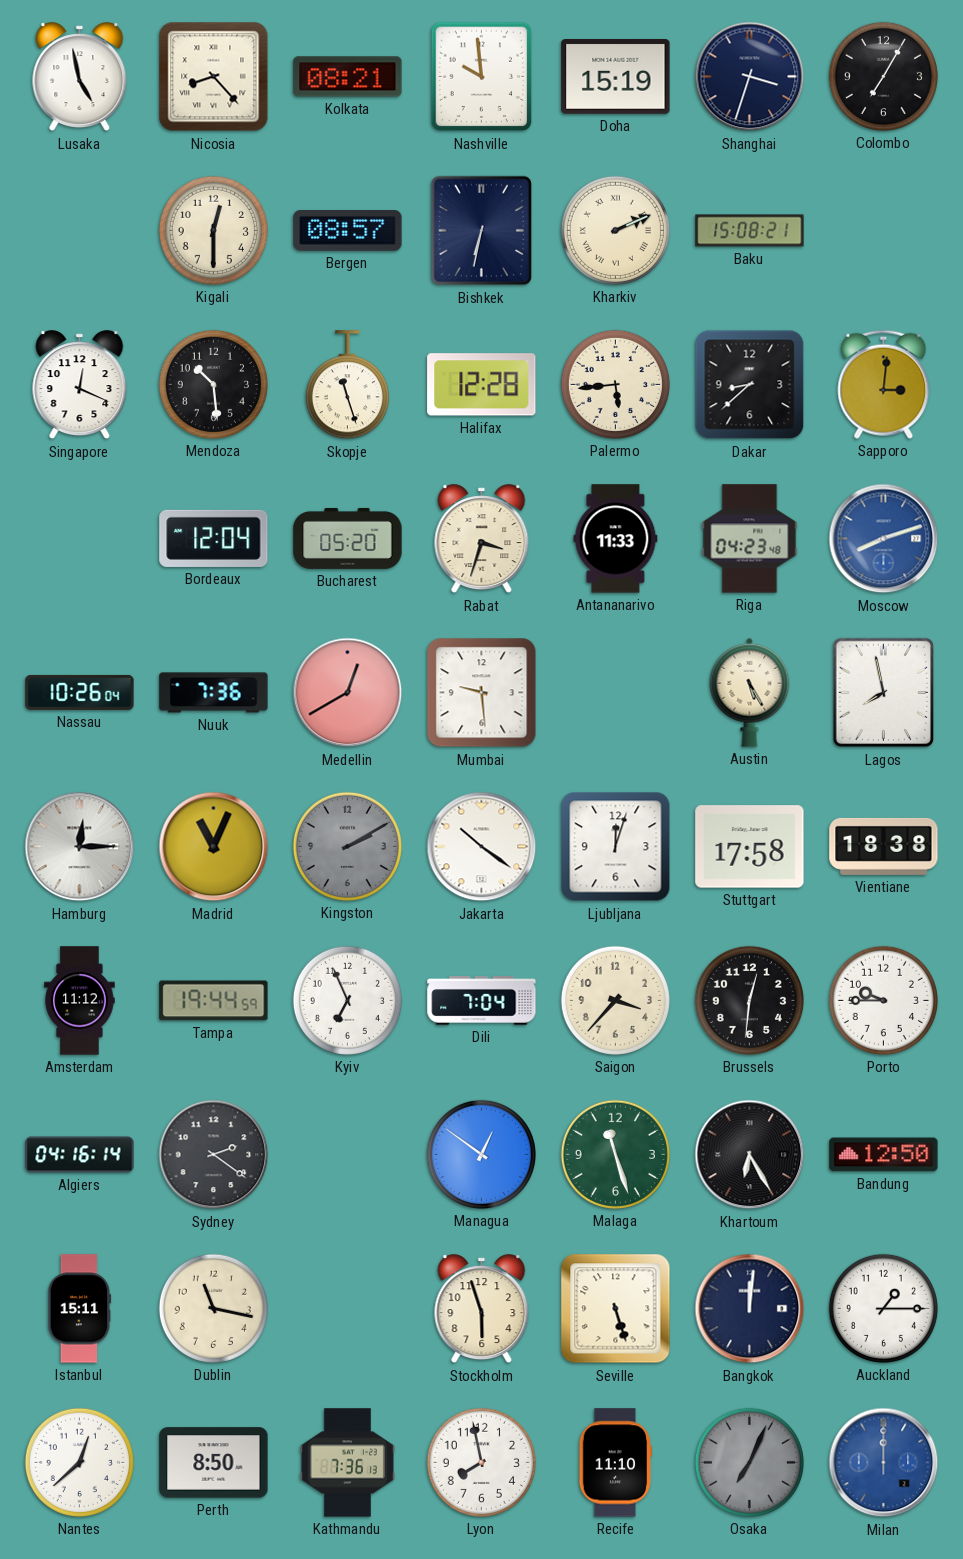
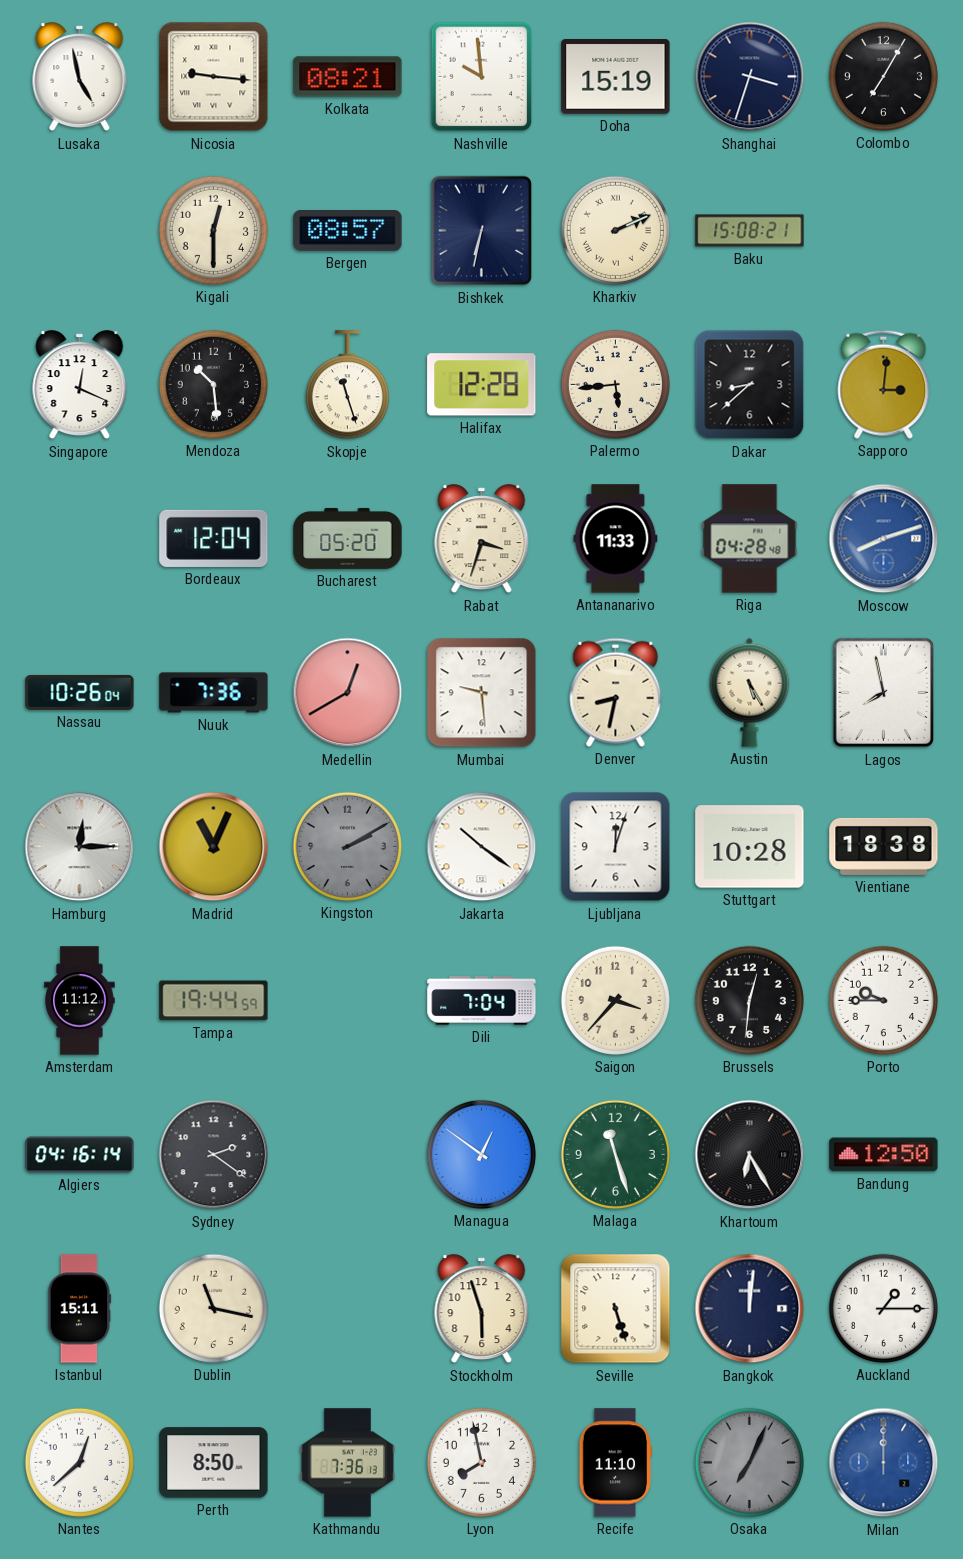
Nicosia: 8:23 -> 9:16 (214, 77)
Riga: 04:23 -> 04:28 (750, 539)
Denver: none -> 8:32 (616, 692)
Stuttgart: 17:58 -> 10:28 (750, 847)
Kyiv: 6:56 -> none (347, 1000)
